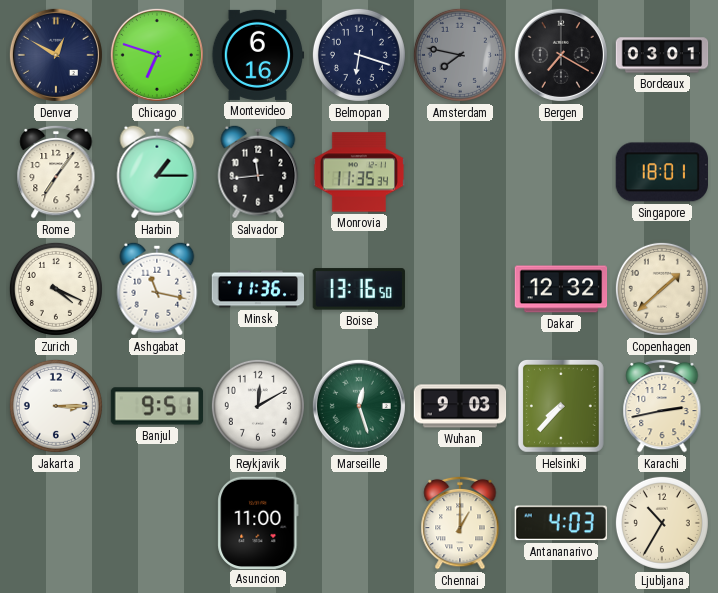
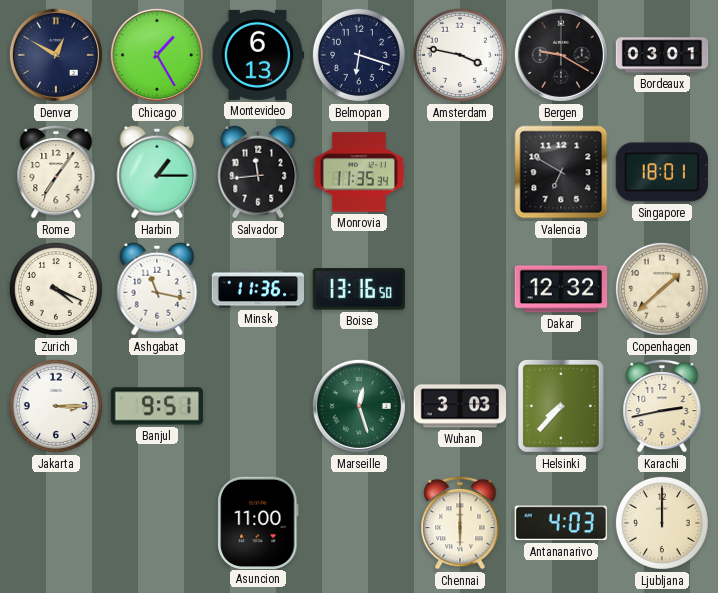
Chicago: 6:48 -> 1:25 (157, 55)
Montevideo: 6:16 -> 6:13 (258, 55)
Amsterdam: 7:47 -> 3:47 (460, 55)
Amsterdam dial: grey -> white (460, 55)
Bergen: 7:20 -> 9:20 (561, 55)
Valencia: none -> 6:50 (561, 172)
Reykjavik: 12:10 -> none (258, 406)
Wuhan: 9:03 -> 3:03 (460, 406)
Chennai: 1:00 -> 6:00 (460, 523)
Ljubljana: 10:35 -> 12:00 (662, 523)
